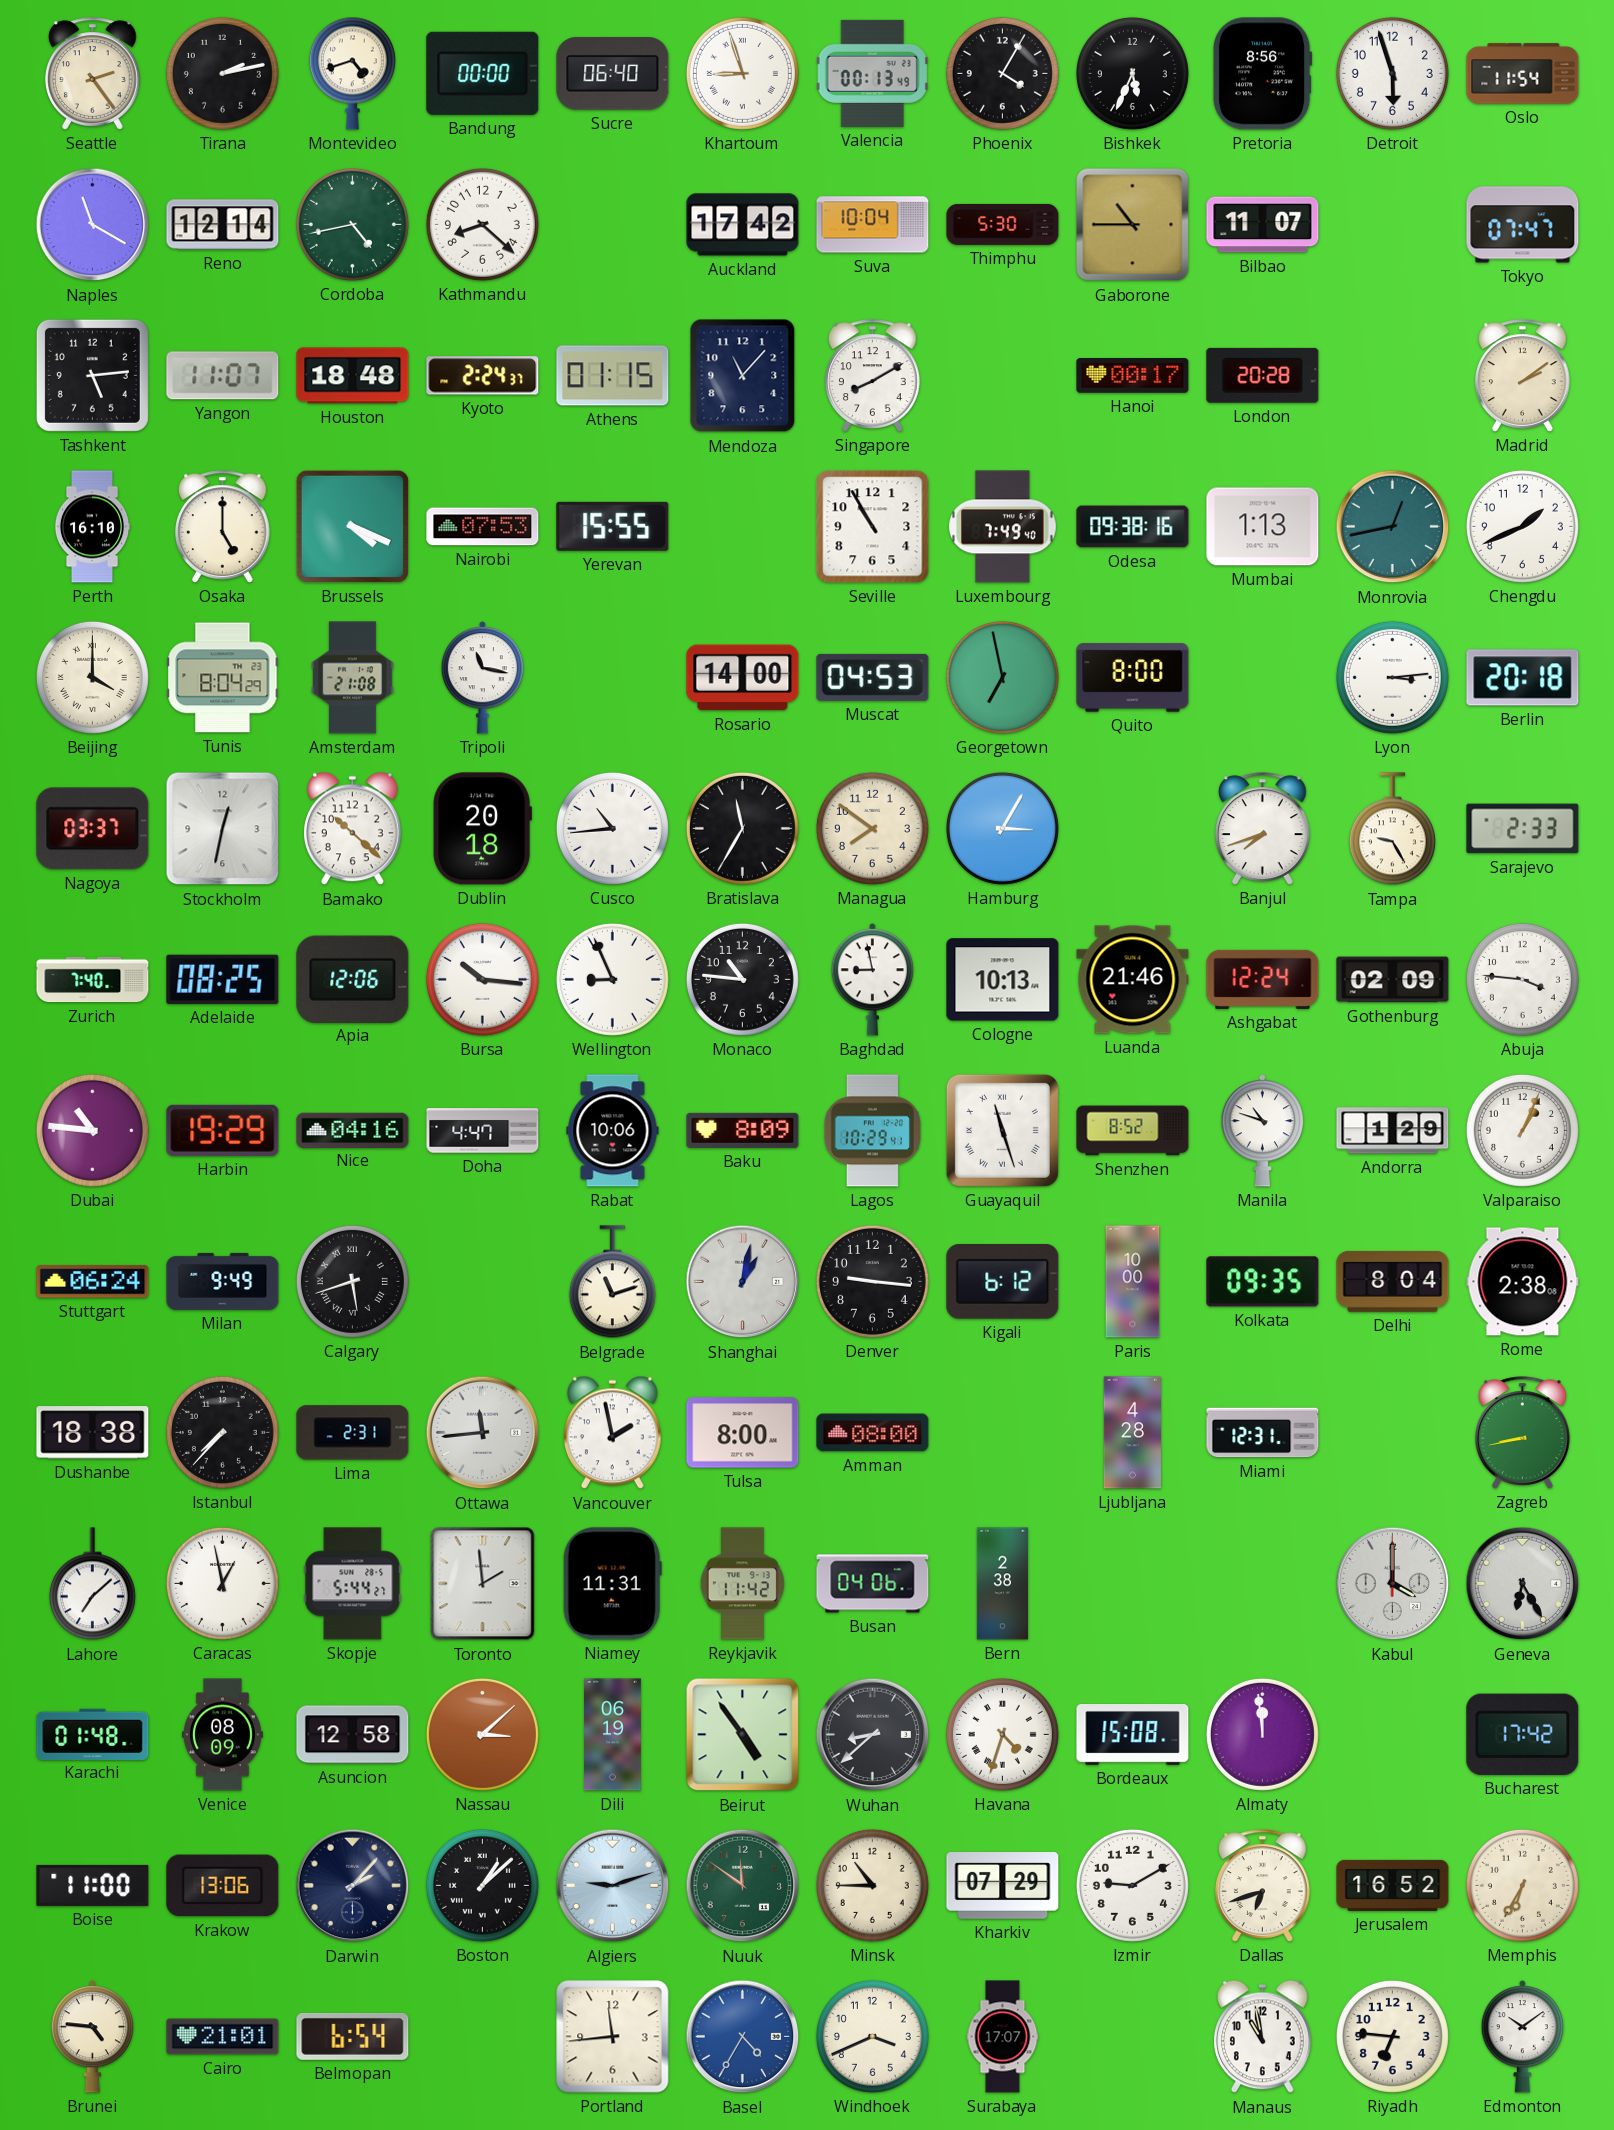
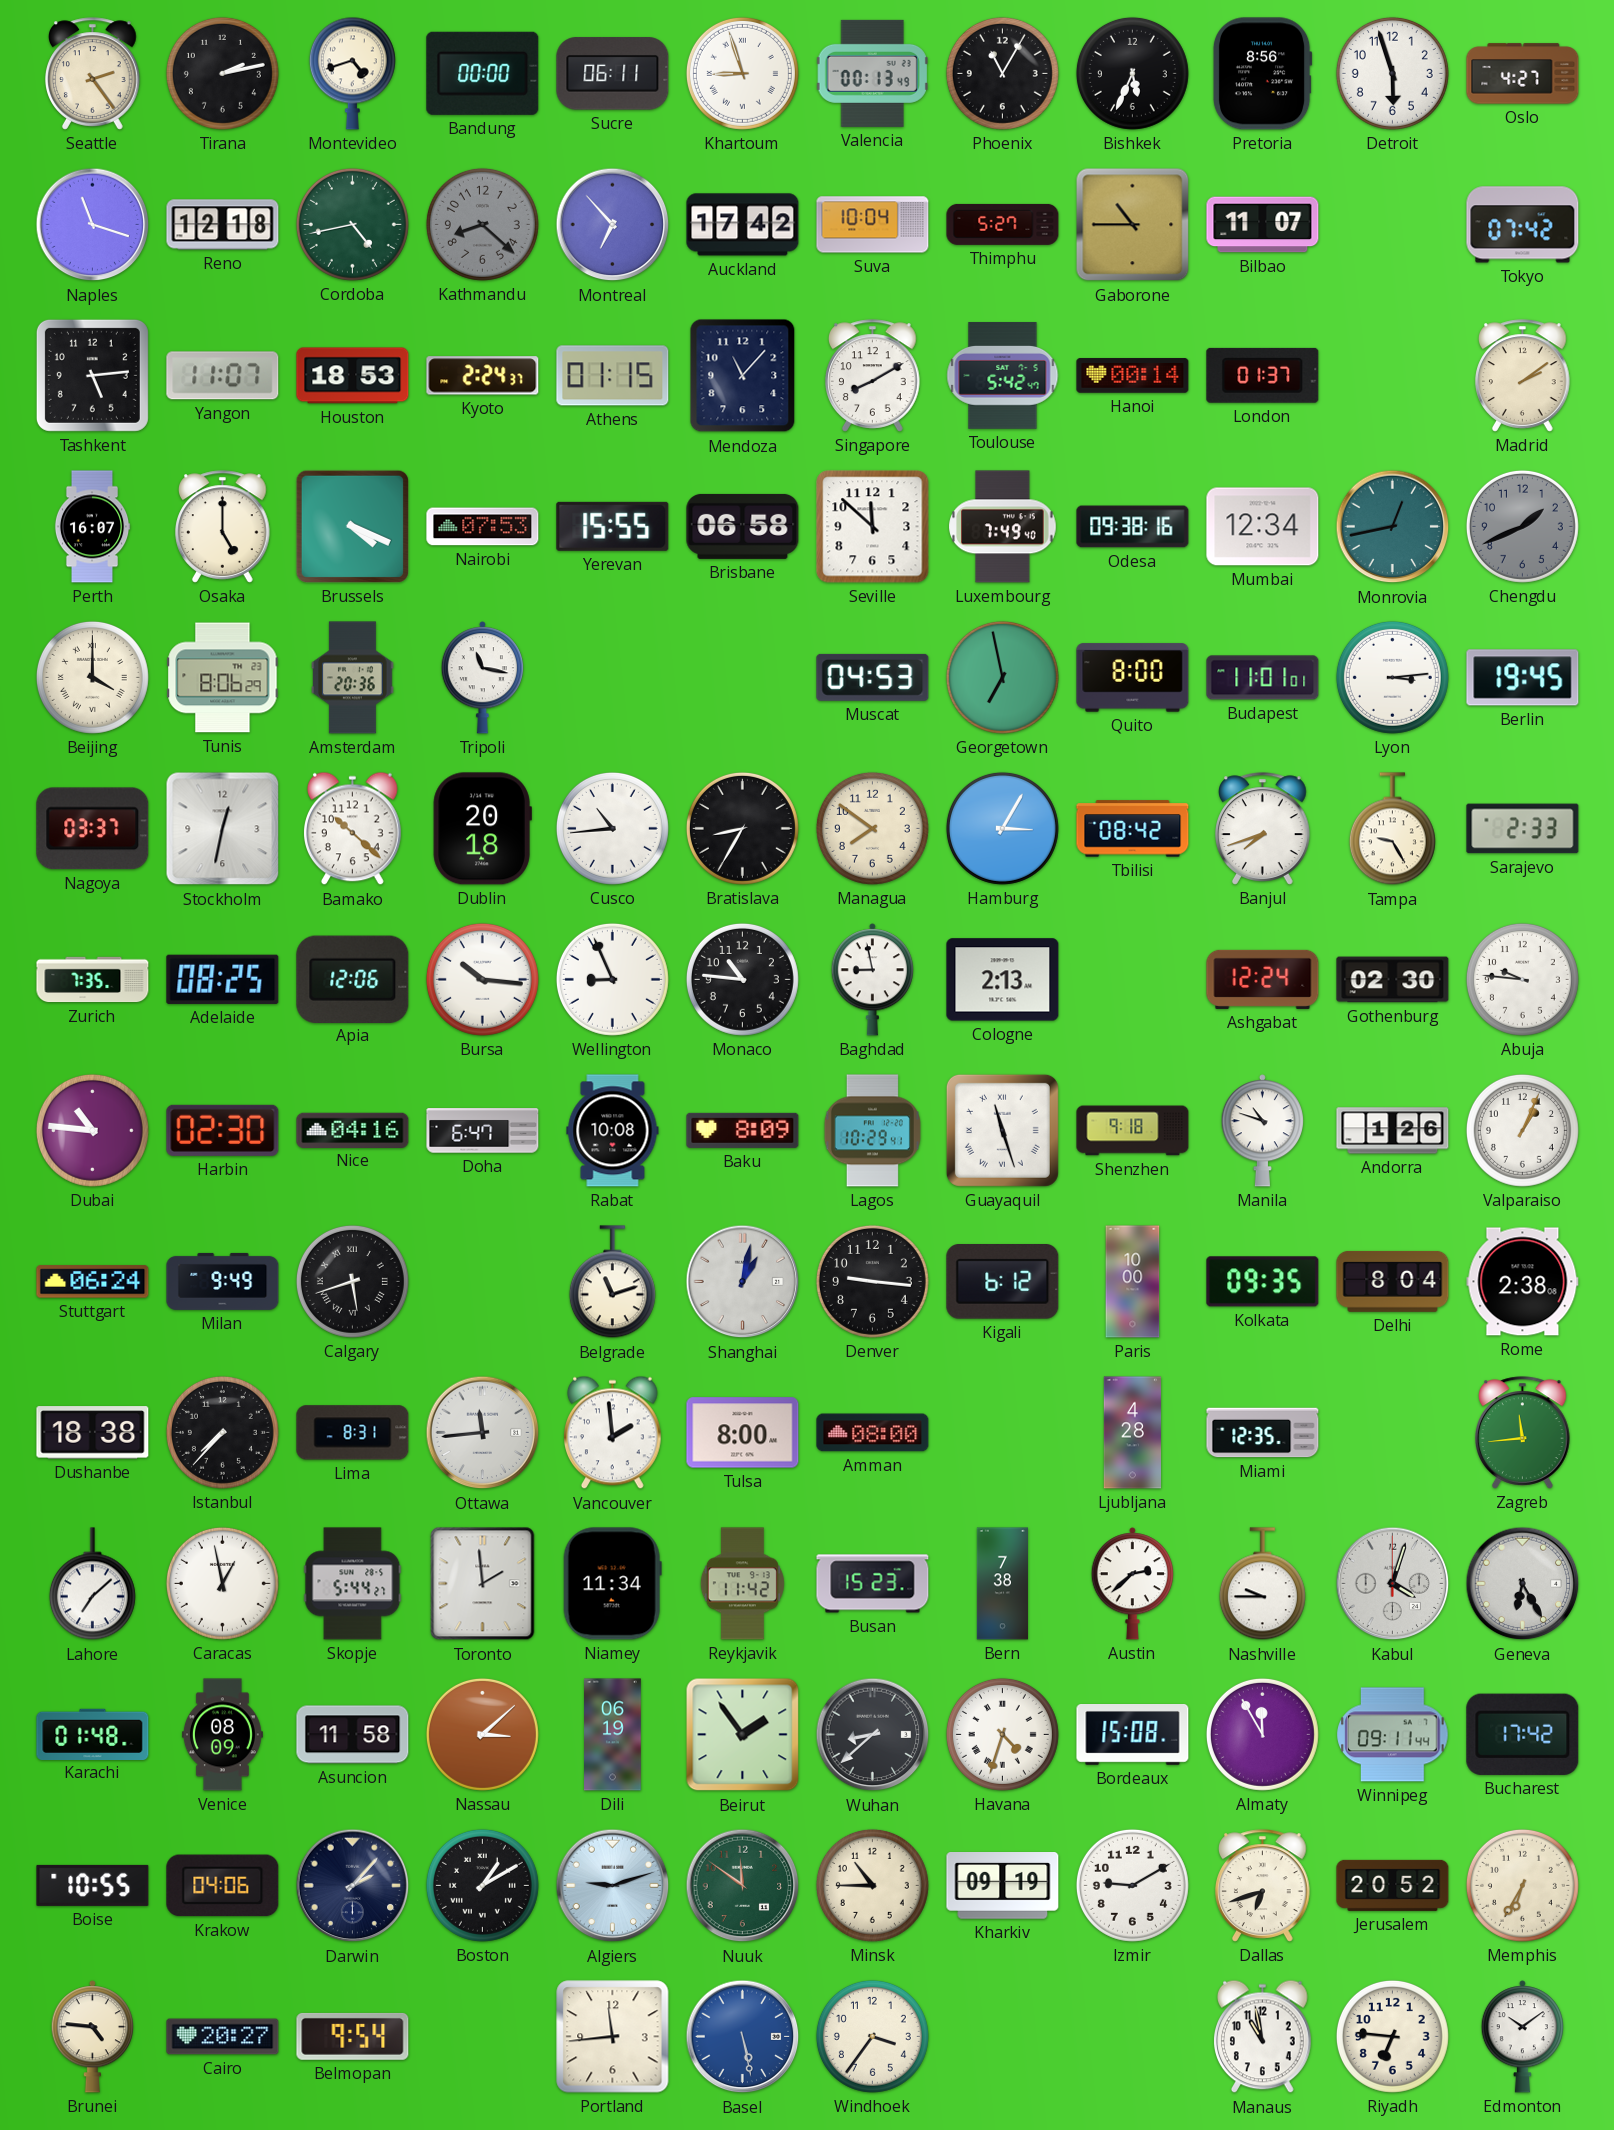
Sucre: 06:40 -> 06:11 (613, 74)
Phoenix: 4:05 -> 11:05 (1002, 73)
Oslo: 11:54 -> 4:27 (1523, 74)
Naples: 11:20 -> 11:18 (93, 225)
Reno: 12:14 -> 12:18 (223, 225)
Kathmandu dial: white -> grey (482, 224)
Montreal: none -> 6:53 (613, 225)
Thimphu: 5:30 -> 5:27 (1003, 224)
Tokyo: 07:47 -> 07:42 (1523, 225)
Houston: 18:48 -> 18:53 (353, 376)
Toulouse: none -> 5:42 (1003, 376)
Hanoi: 00:17 -> 00:14 (1133, 376)
London: 20:28 -> 01:37 (1263, 375)
Perth: 16:10 -> 16:07 (92, 527)
Brisbane: none -> 06:58 (743, 526)
Seville: 10:55 -> 11:52 (873, 527)
Mumbai: 1:13 -> 12:34 (1263, 527)
Chengdu dial: white -> grey (1522, 526)
Tunis: 8:04 -> 8:06 (223, 678)
Amsterdam: 21:08 -> 20:36 (353, 678)
Rosario: 14:00 -> none (743, 678)
Budapest: none -> 11:01 (1263, 678)
Berlin: 20:18 -> 19:45 (1523, 678)
Bratislava: 11:35 -> 8:35 (742, 828)
Tbilisi: none -> 08:42 (1133, 829)
Zurich: 7:40 -> 7:35 (93, 980)
Cologne: 10:13 -> 2:13 (1003, 980)
Luanda: 21:46 -> none (1133, 980)
Gothenburg: 02:09 -> 02:30 (1393, 980)
Abuja: 3:46 -> 9:46 (1522, 979)
Harbin: 19:29 -> 02:30 (223, 1130)
Doha: 4:47 -> 6:47 (483, 1131)
Rabat: 10:06 -> 10:08 (613, 1131)
Shenzhen: 8:52 -> 9:18 (1133, 1131)
Andorra: 1:29 -> 1:26 (1393, 1131)
Lima: 2:31 -> 8:31 (353, 1433)
Vancouver: 1:58 -> 1:59 (613, 1433)
Miami: 12:31 -> 12:35 (1263, 1433)
Zagreb: 8:43 -> 11:44 (1523, 1433)
Niamey: 11:31 -> 11:34 (612, 1584)
Busan: 04:06 -> 15:23 (873, 1584)
Bern: 2:38 -> 7:38 (1002, 1584)
Austin: none -> 2:38 (1132, 1584)
Nashville: none -> 9:45 (1262, 1584)
Kabul: 4:00 -> 4:03 (1393, 1584)
Asuncion: 12:58 -> 11:58 (353, 1735)
Beirut: 4:54 -> 1:54 (743, 1735)
Almaty: 11:59 -> 11:55 (1262, 1734)
Winnipeg: none -> 09:11 (1393, 1735)
Boise: 11:00 -> 10:55 (93, 1885)
Krakow: 13:06 -> 04:06 (223, 1886)
Boston: 1:08 -> 1:10 (482, 1885)
Kharkiv: 07:29 -> 09:19 (1003, 1886)
Jerusalem: 16:52 -> 20:52 (1393, 1885)
Cairo: 21:01 -> 20:27 (223, 2037)
Belmopan: 6:54 -> 9:54 (353, 2036)
Basel: 4:35 -> 5:28 (743, 2037)
Windhoek: 3:41 -> 3:36 (872, 2036)
Surabaya: 17:07 -> none (1003, 2037)
